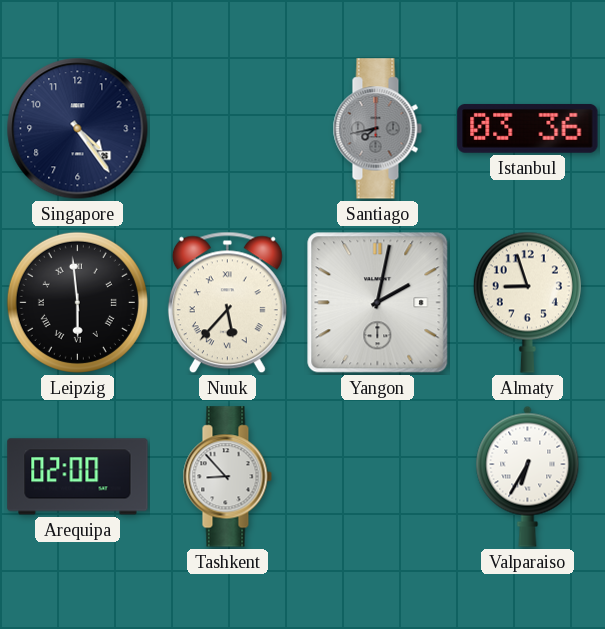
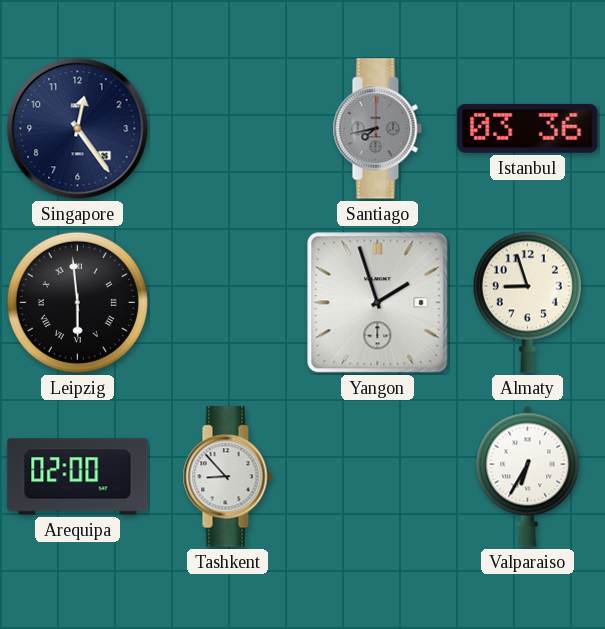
Singapore: 4:24 -> 12:24 (78, 129)
Nuuk: 5:37 -> none (227, 303)
Yangon: 2:02 -> 1:57 (378, 303)
